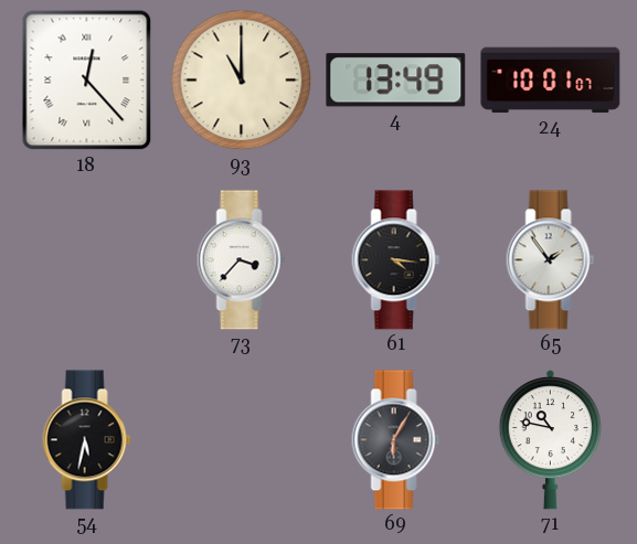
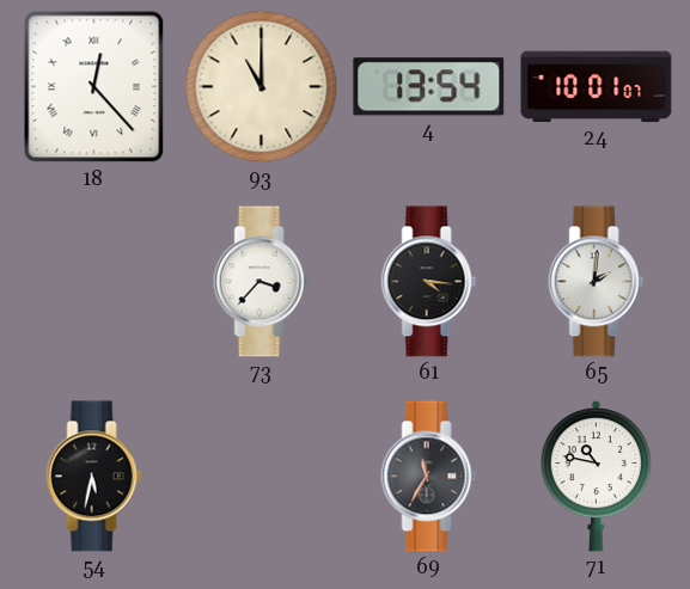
4: 13:49 -> 13:54 (429, 87)
65: 1:54 -> 2:01 (597, 282)
69: 6:05 -> 11:35 (429, 477)
